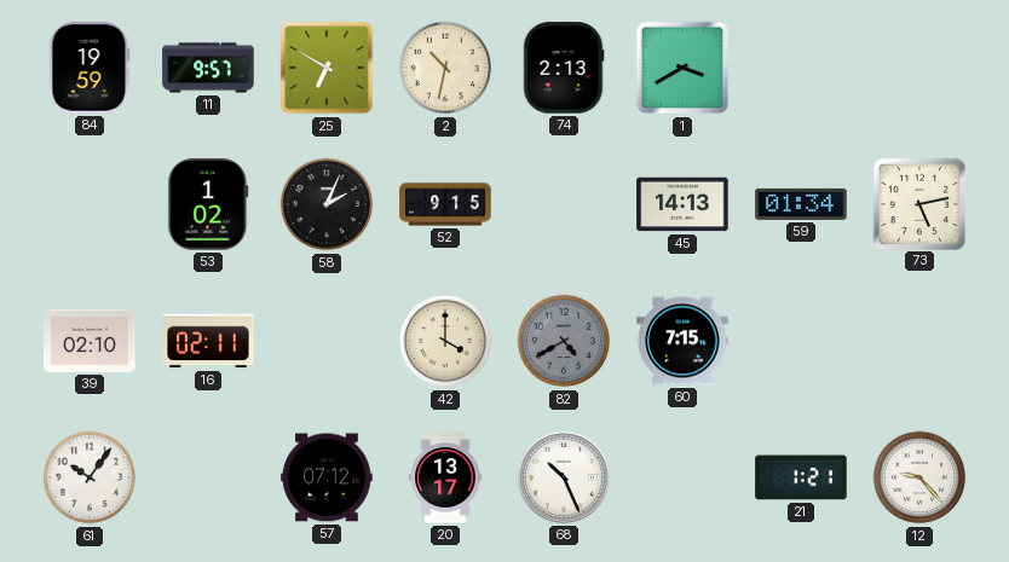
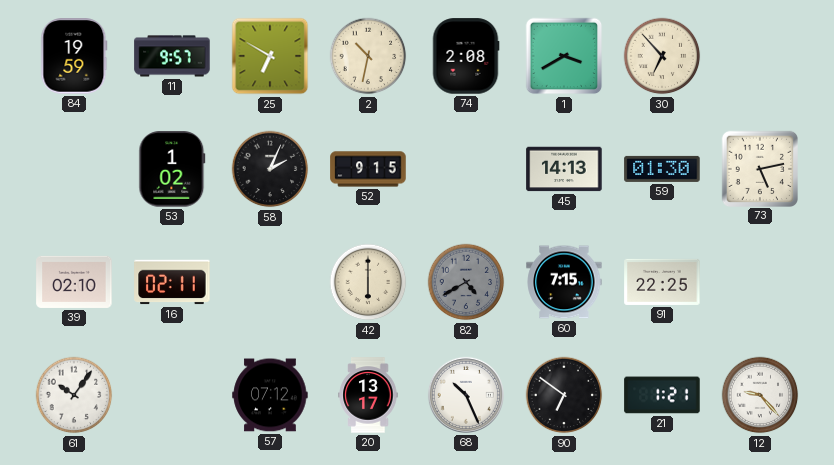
74: 2:13 -> 2:08 (466, 56)
30: none -> 6:53 (662, 56)
59: 01:34 -> 01:30 (662, 169)
42: 4:00 -> 6:00 (368, 282)
91: none -> 22:25 (662, 282)
90: none -> 6:51 (564, 395)
